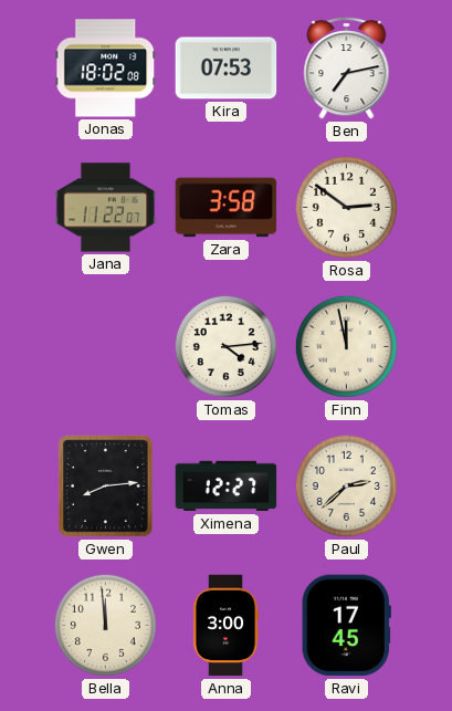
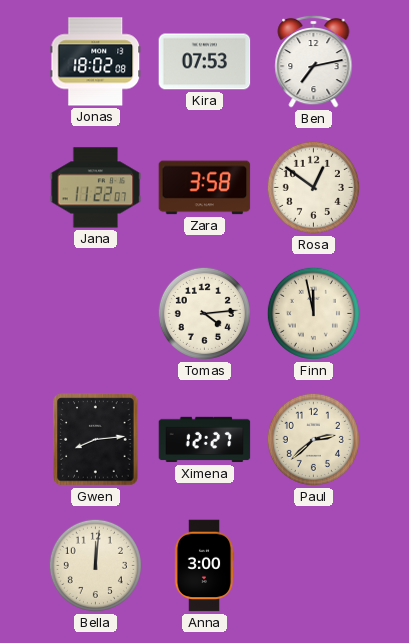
Rosa: 2:51 -> 12:51 (313, 187)
Bella: 11:59 -> 12:01 (95, 565)
Ravi: 17:45 -> none (346, 626)
